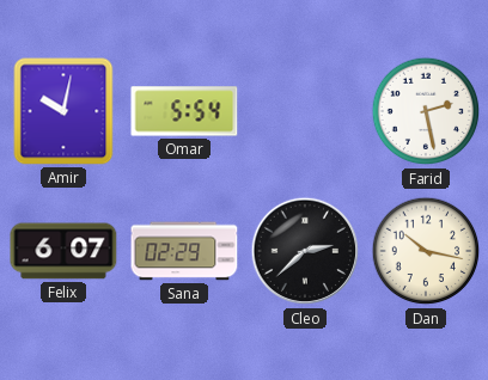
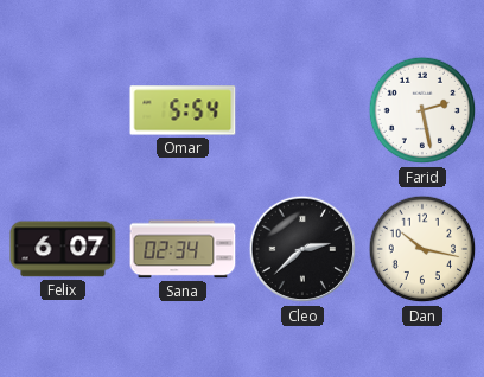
Amir: 10:02 -> none (63, 111)
Sana: 02:29 -> 02:34 (183, 249)
